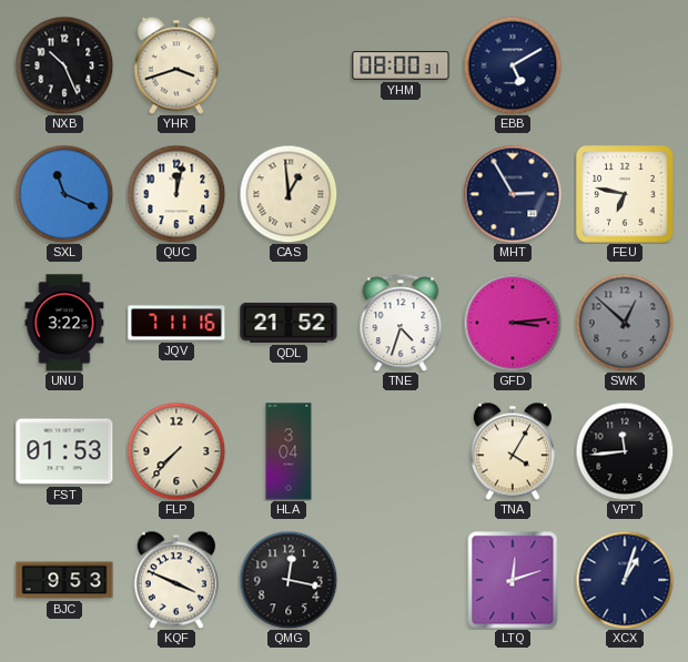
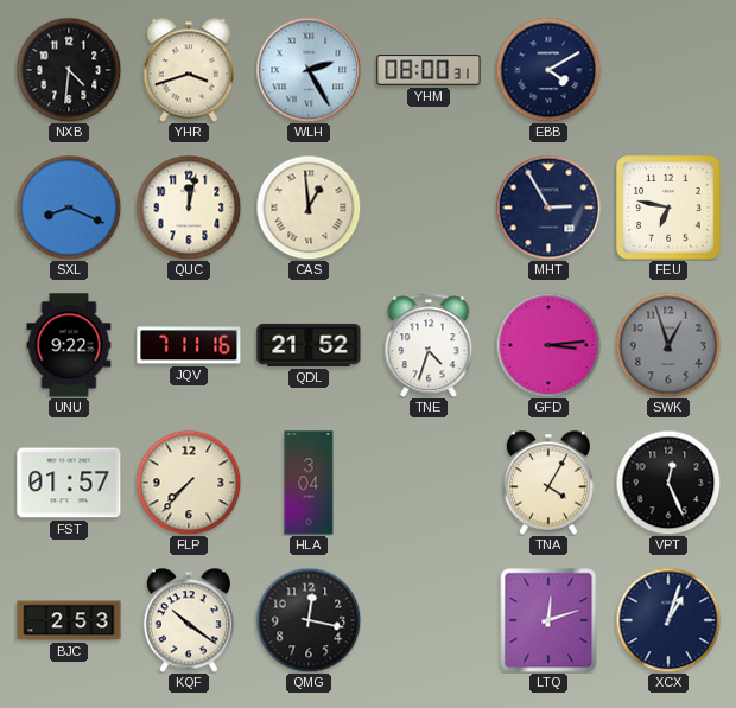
NXB: 10:26 -> 4:31 (69, 70)
WLH: none -> 2:25 (309, 70)
EBB: 5:10 -> 4:10 (548, 70)
SXL: 11:19 -> 8:19 (69, 208)
UNU: 3:22 -> 9:22 (69, 345)
SWK: 12:52 -> 12:57 (668, 345)
FST: 01:53 -> 01:57 (69, 483)
VPT: 11:44 -> 12:26 (668, 483)
BJC: 9:53 -> 2:53 (69, 620)
KQF: 3:49 -> 10:21 (189, 620)
